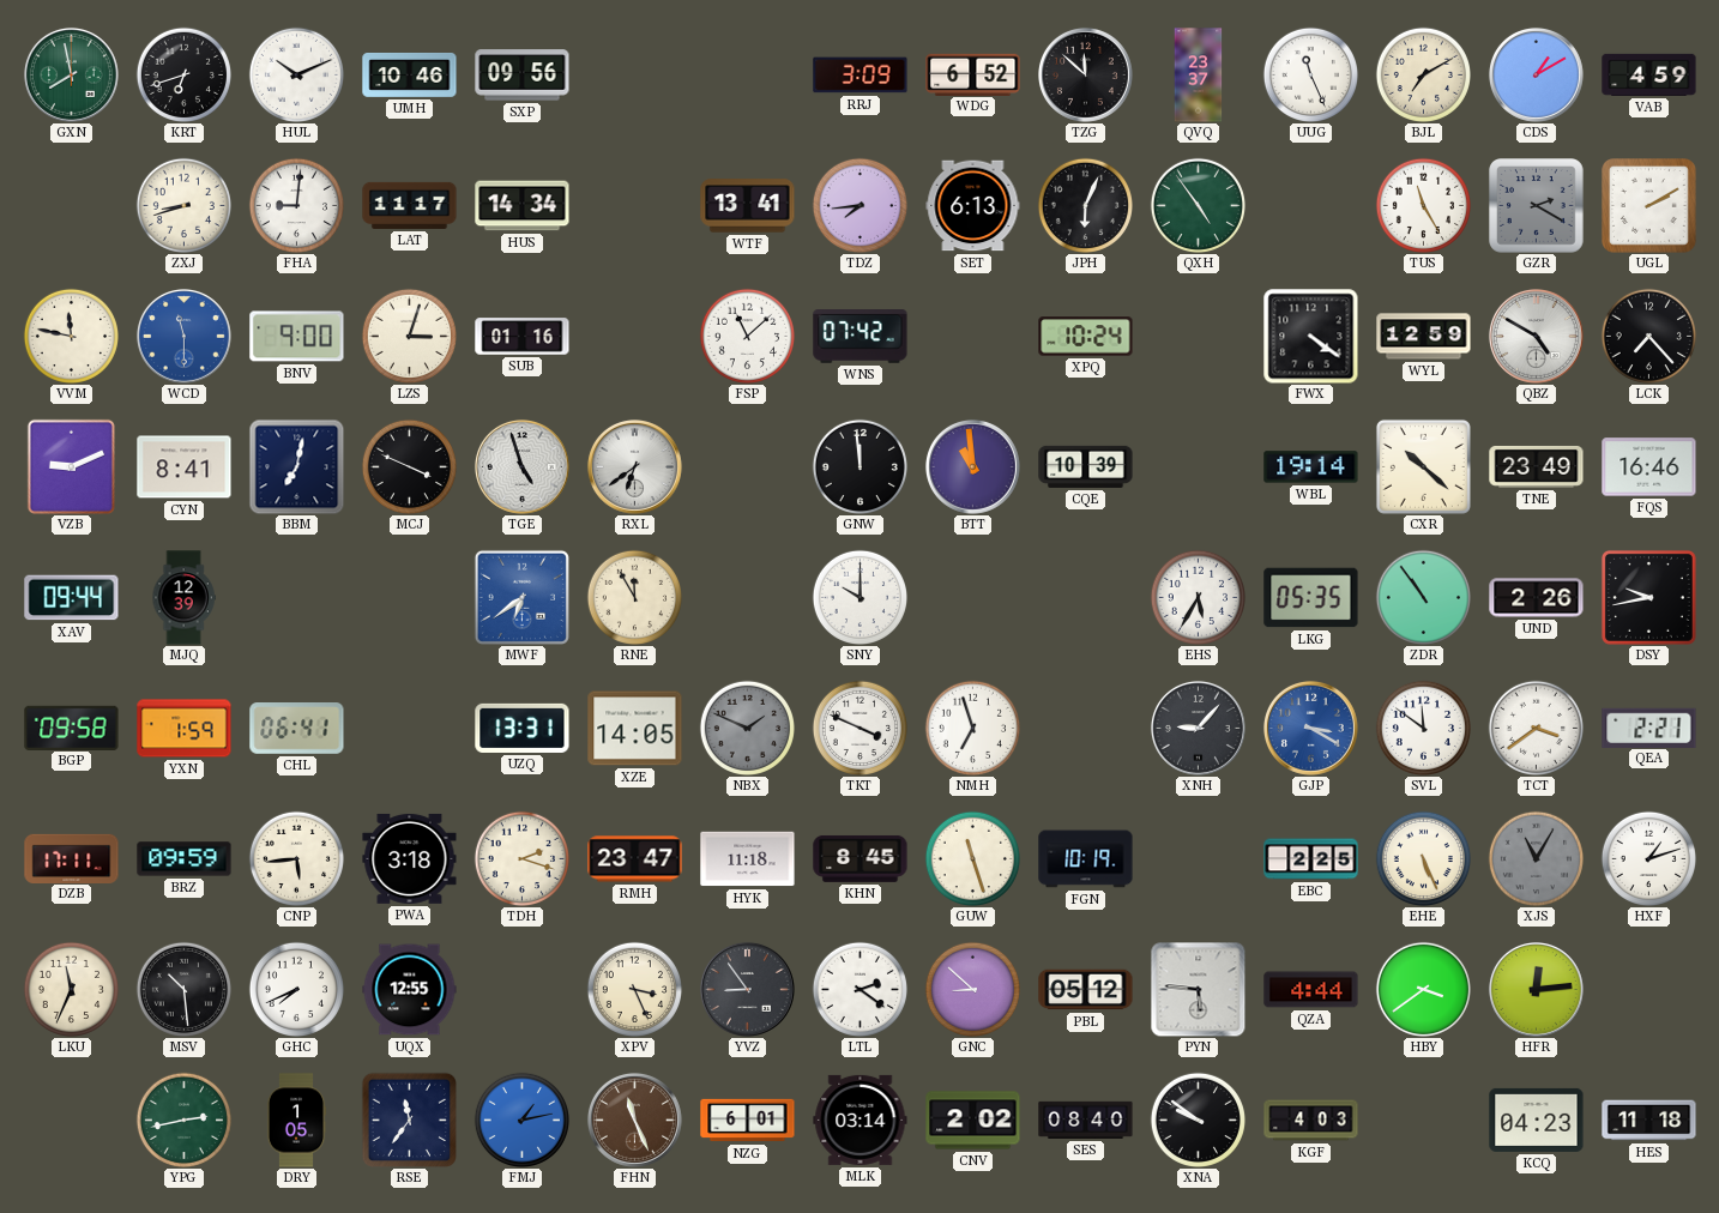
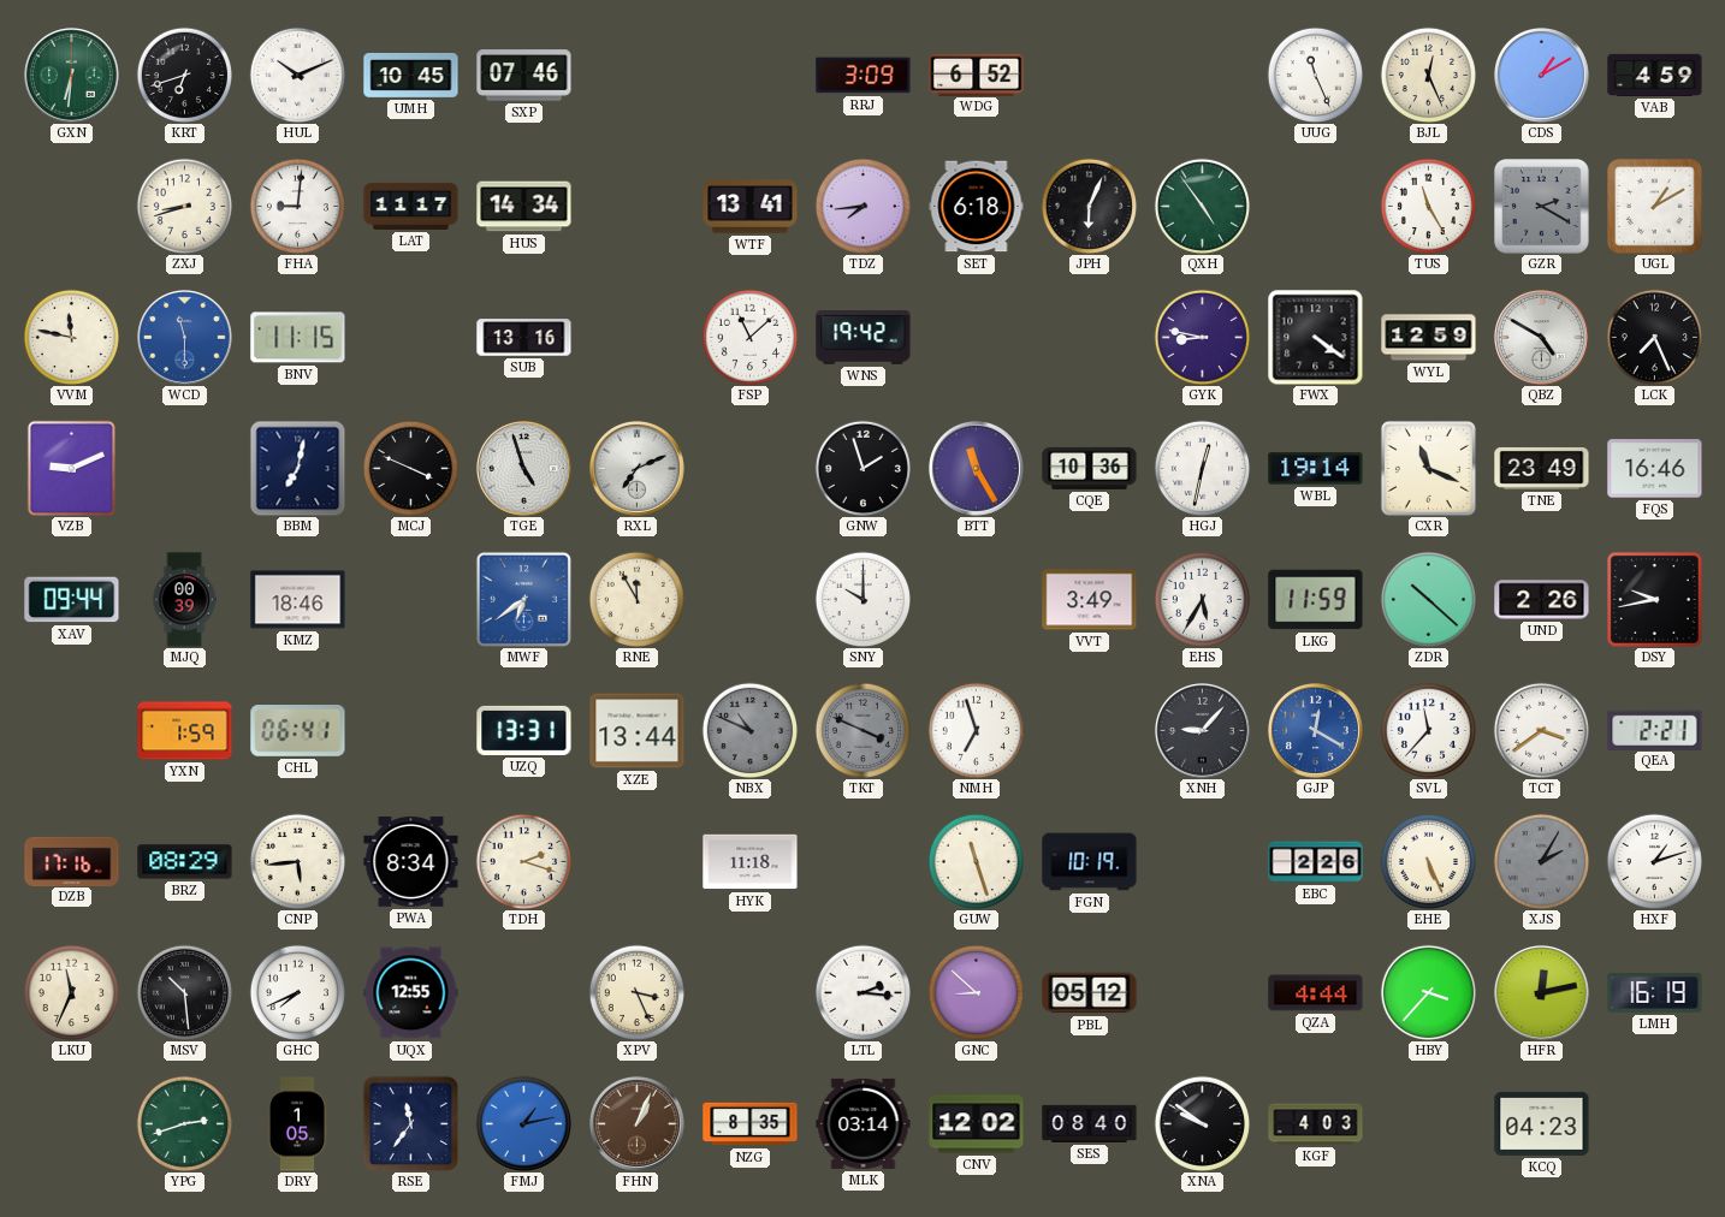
GXN: 7:58 -> 6:31 (71, 75)
UMH: 10:46 -> 10:45 (411, 76)
SXP: 09:56 -> 07:46 (524, 76)
TZG: 11:52 -> none (1085, 74)
QVQ: 23:37 -> none (1199, 76)
BJL: 7:10 -> 12:26 (1428, 75)
SET: 6:13 -> 6:18 (977, 207)
UGL: 2:10 -> 1:10 (1655, 207)
BNV: 9:00 -> 11:15 (298, 338)
LZS: 3:03 -> none (409, 336)
SUB: 01:16 -> 13:16 (524, 338)
WNS: 07:42 -> 19:42 (864, 338)
XPQ: 10:24 -> none (1086, 337)
GYK: none -> 8:47 (1202, 337)
LCK: 7:23 -> 7:26 (1654, 337)
CYN: 8:41 -> none (185, 467)
RXL: 6:39 -> 7:11 (636, 468)
GNW: 11:59 -> 1:57 (862, 468)
BTT: 10:59 -> 11:25 (976, 468)
CQE: 10:39 -> 10:36 (1090, 468)
HGJ: none -> 12:32 (1202, 468)
CXR: 10:22 -> 11:19 (1428, 468)
MJQ: 12:39 -> 00:39 (184, 600)
KMZ: none -> 18:46 (298, 600)
VVT: none -> 3:49 (1090, 600)
LKG: 05:35 -> 11:59 (1316, 600)
ZDR: 10:54 -> 10:22 (1428, 599)
BGP: 09:58 -> none (72, 728)
XZE: 14:05 -> 13:44 (638, 731)
NBX: 1:49 -> 10:49 (749, 730)
TKT dial: white -> grey (862, 730)
GJP: 3:20 -> 12:20 (1315, 730)
SVL: 11:51 -> 11:37 (1428, 730)
DZB: 17:11 -> 17:16 (72, 861)
BRZ: 09:59 -> 08:29 (185, 862)
PWA: 3:18 -> 8:34 (411, 861)
RMH: 23:47 -> none (635, 859)
KHN: 8:45 -> none (861, 858)
EBC: 2:25 -> 2:26 (1316, 862)
XJS: 11:05 -> 2:05 (1541, 861)
YVZ: 8:54 -> none (747, 989)
LTL: 2:21 -> 2:16 (862, 992)
PYN: 5:46 -> none (1198, 989)
HBY: 3:39 -> 3:37 (1428, 992)
HFR: 12:14 -> 12:13 (1541, 992)
LMH: none -> 16:19 (1655, 993)
YPG: 2:43 -> 2:42 (184, 1123)
FHN: 11:26 -> 1:04 (636, 1123)
NZG: 6:01 -> 8:35 (751, 1124)
CNV: 2:02 -> 12:02 (977, 1124)
HES: 11:18 -> none (1649, 1121)
